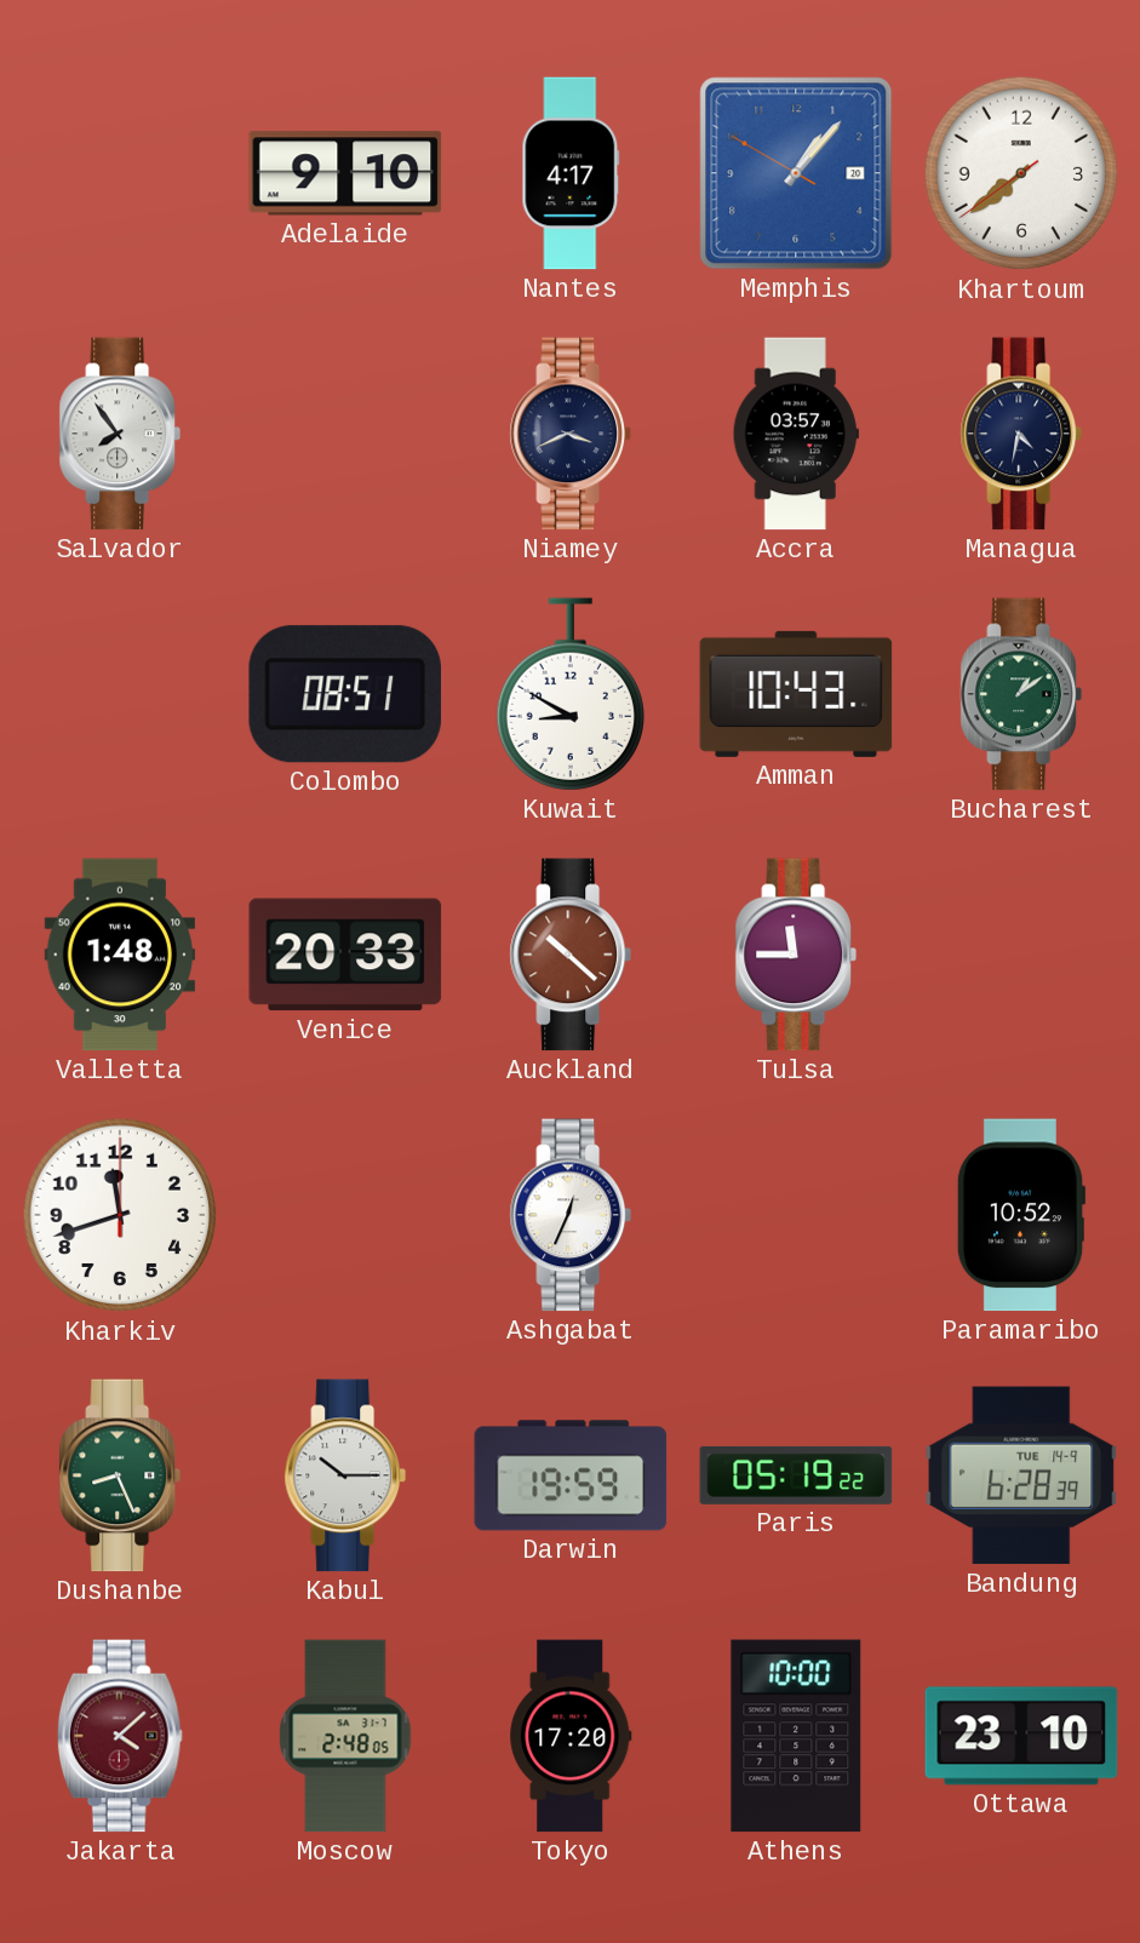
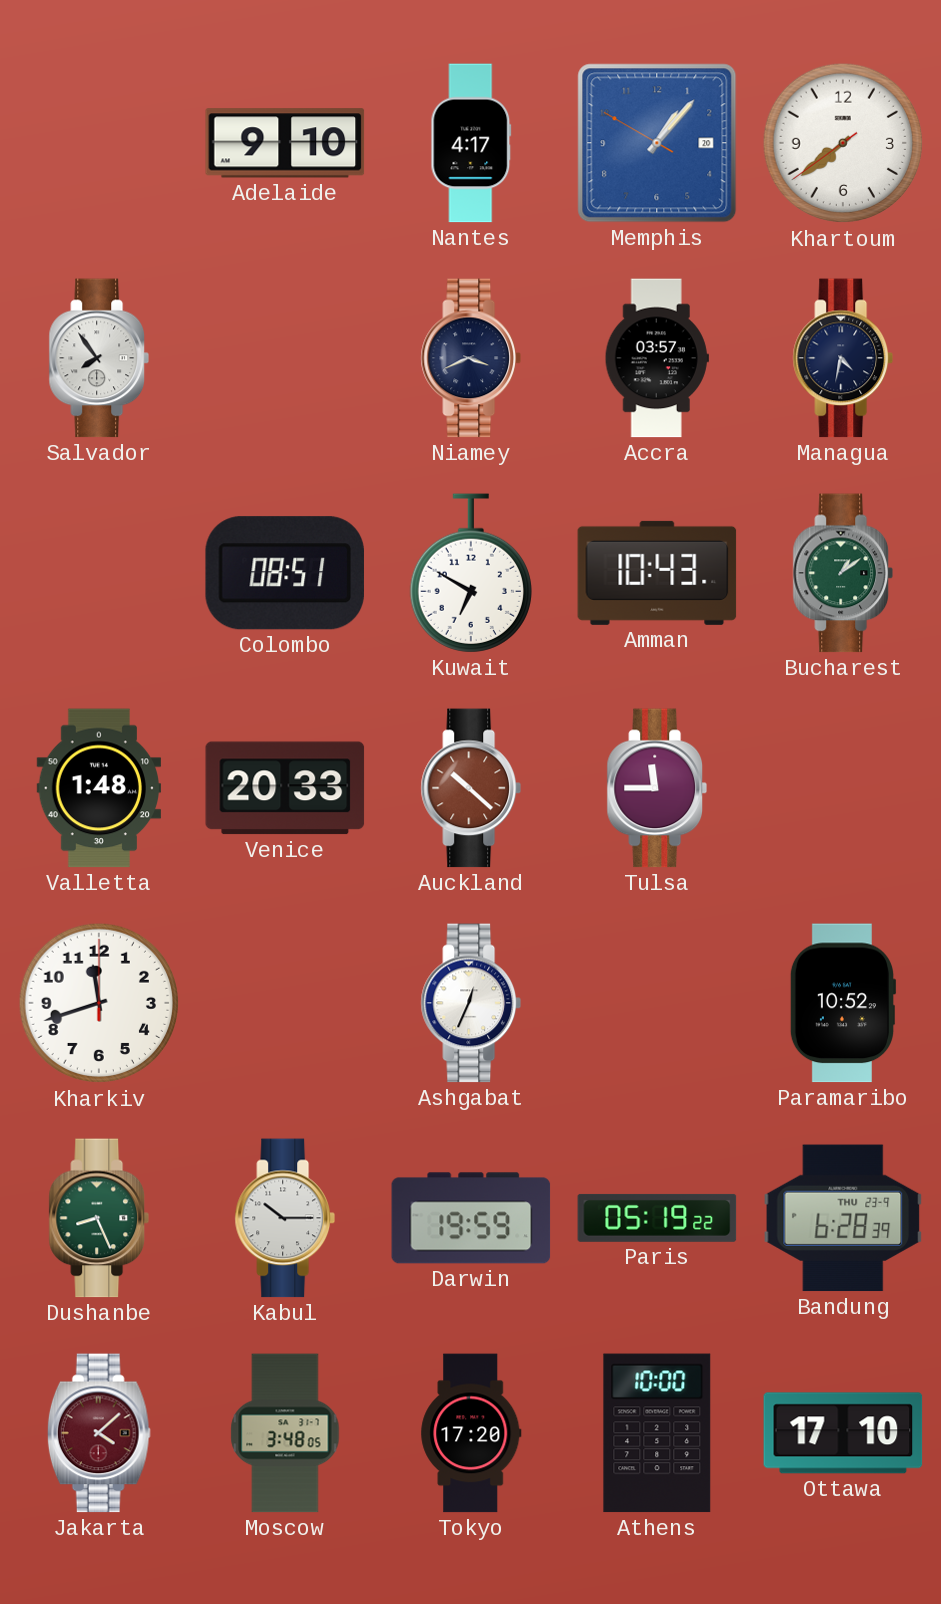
Kuwait: 8:50 -> 6:50 (471, 573)
Bandung date: TUE 14-9 -> THU 23-9 (843, 1218)
Moscow: 2:48 -> 3:48 (285, 1433)
Ottawa: 23:10 -> 17:10 (843, 1433)
